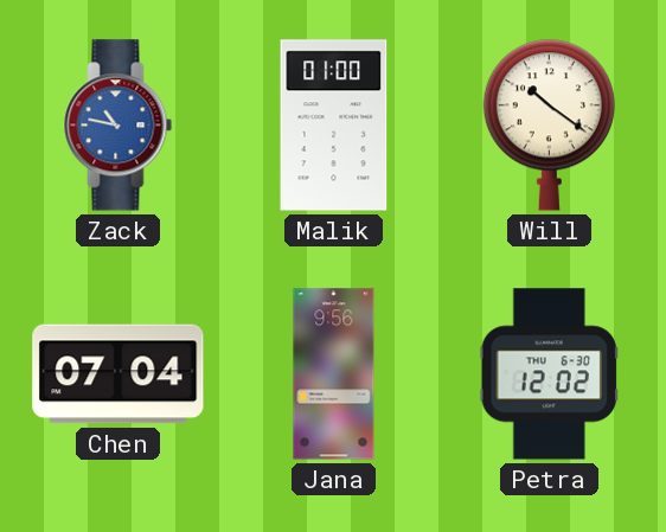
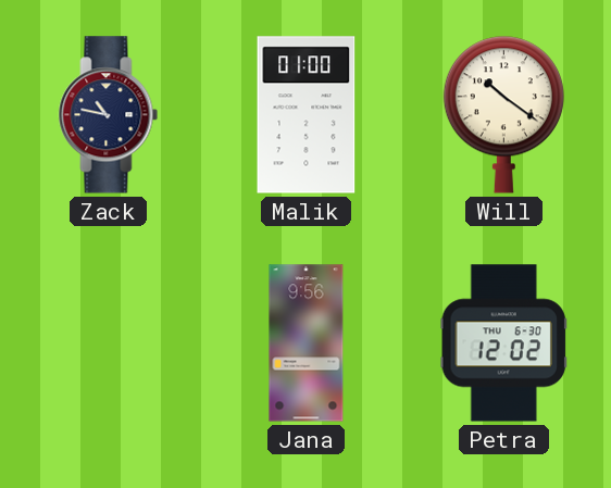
Zack dial: blue -> navy (109, 115)
Chen: 07:04 -> none (119, 374)
